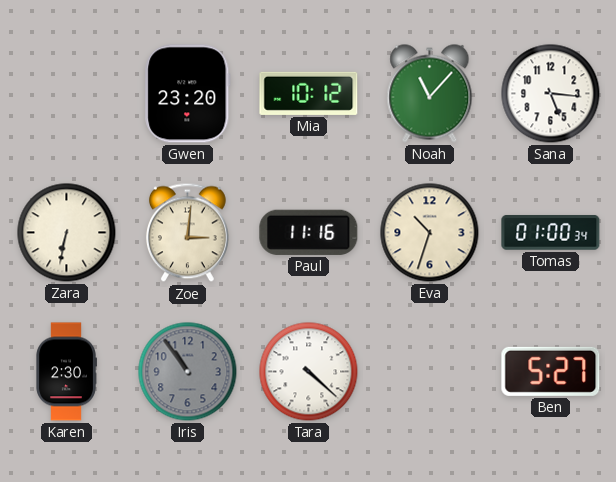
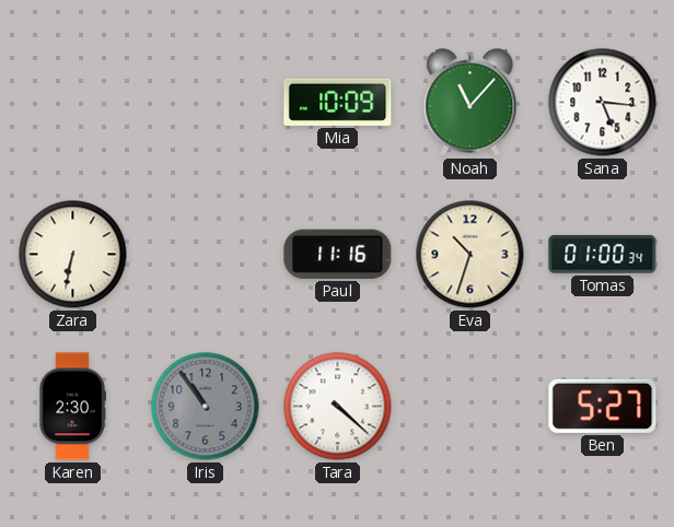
Gwen: 23:20 -> none (188, 94)
Mia: 10:12 -> 10:09 (338, 102)
Zoe: 3:01 -> none (187, 233)
